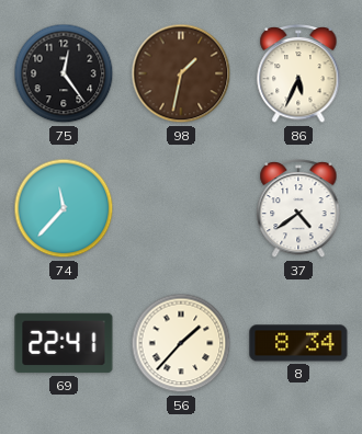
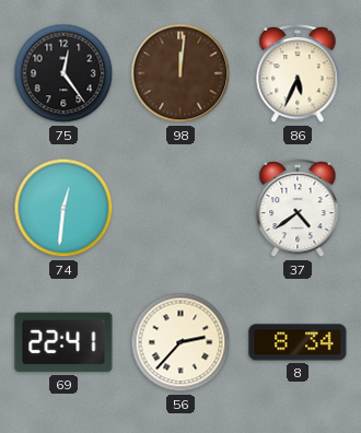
98: 1:32 -> 12:01 (180, 73)
74: 11:37 -> 12:31 (63, 208)
56: 1:37 -> 2:37 (180, 342)
